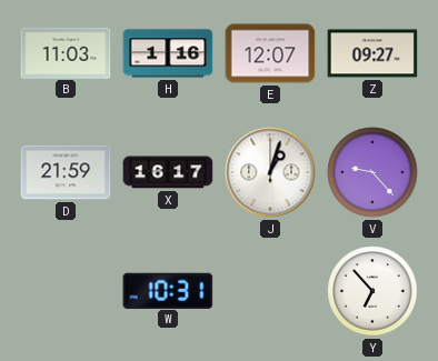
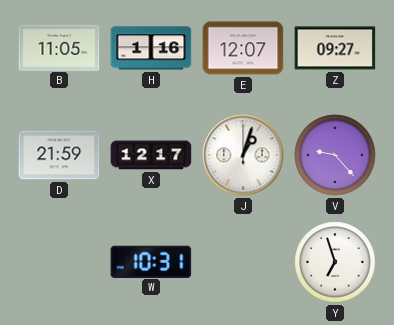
B: 11:03 -> 11:05 (59, 47)
X: 16:17 -> 12:17 (151, 155)
Y: 6:53 -> 6:57 (335, 262)
